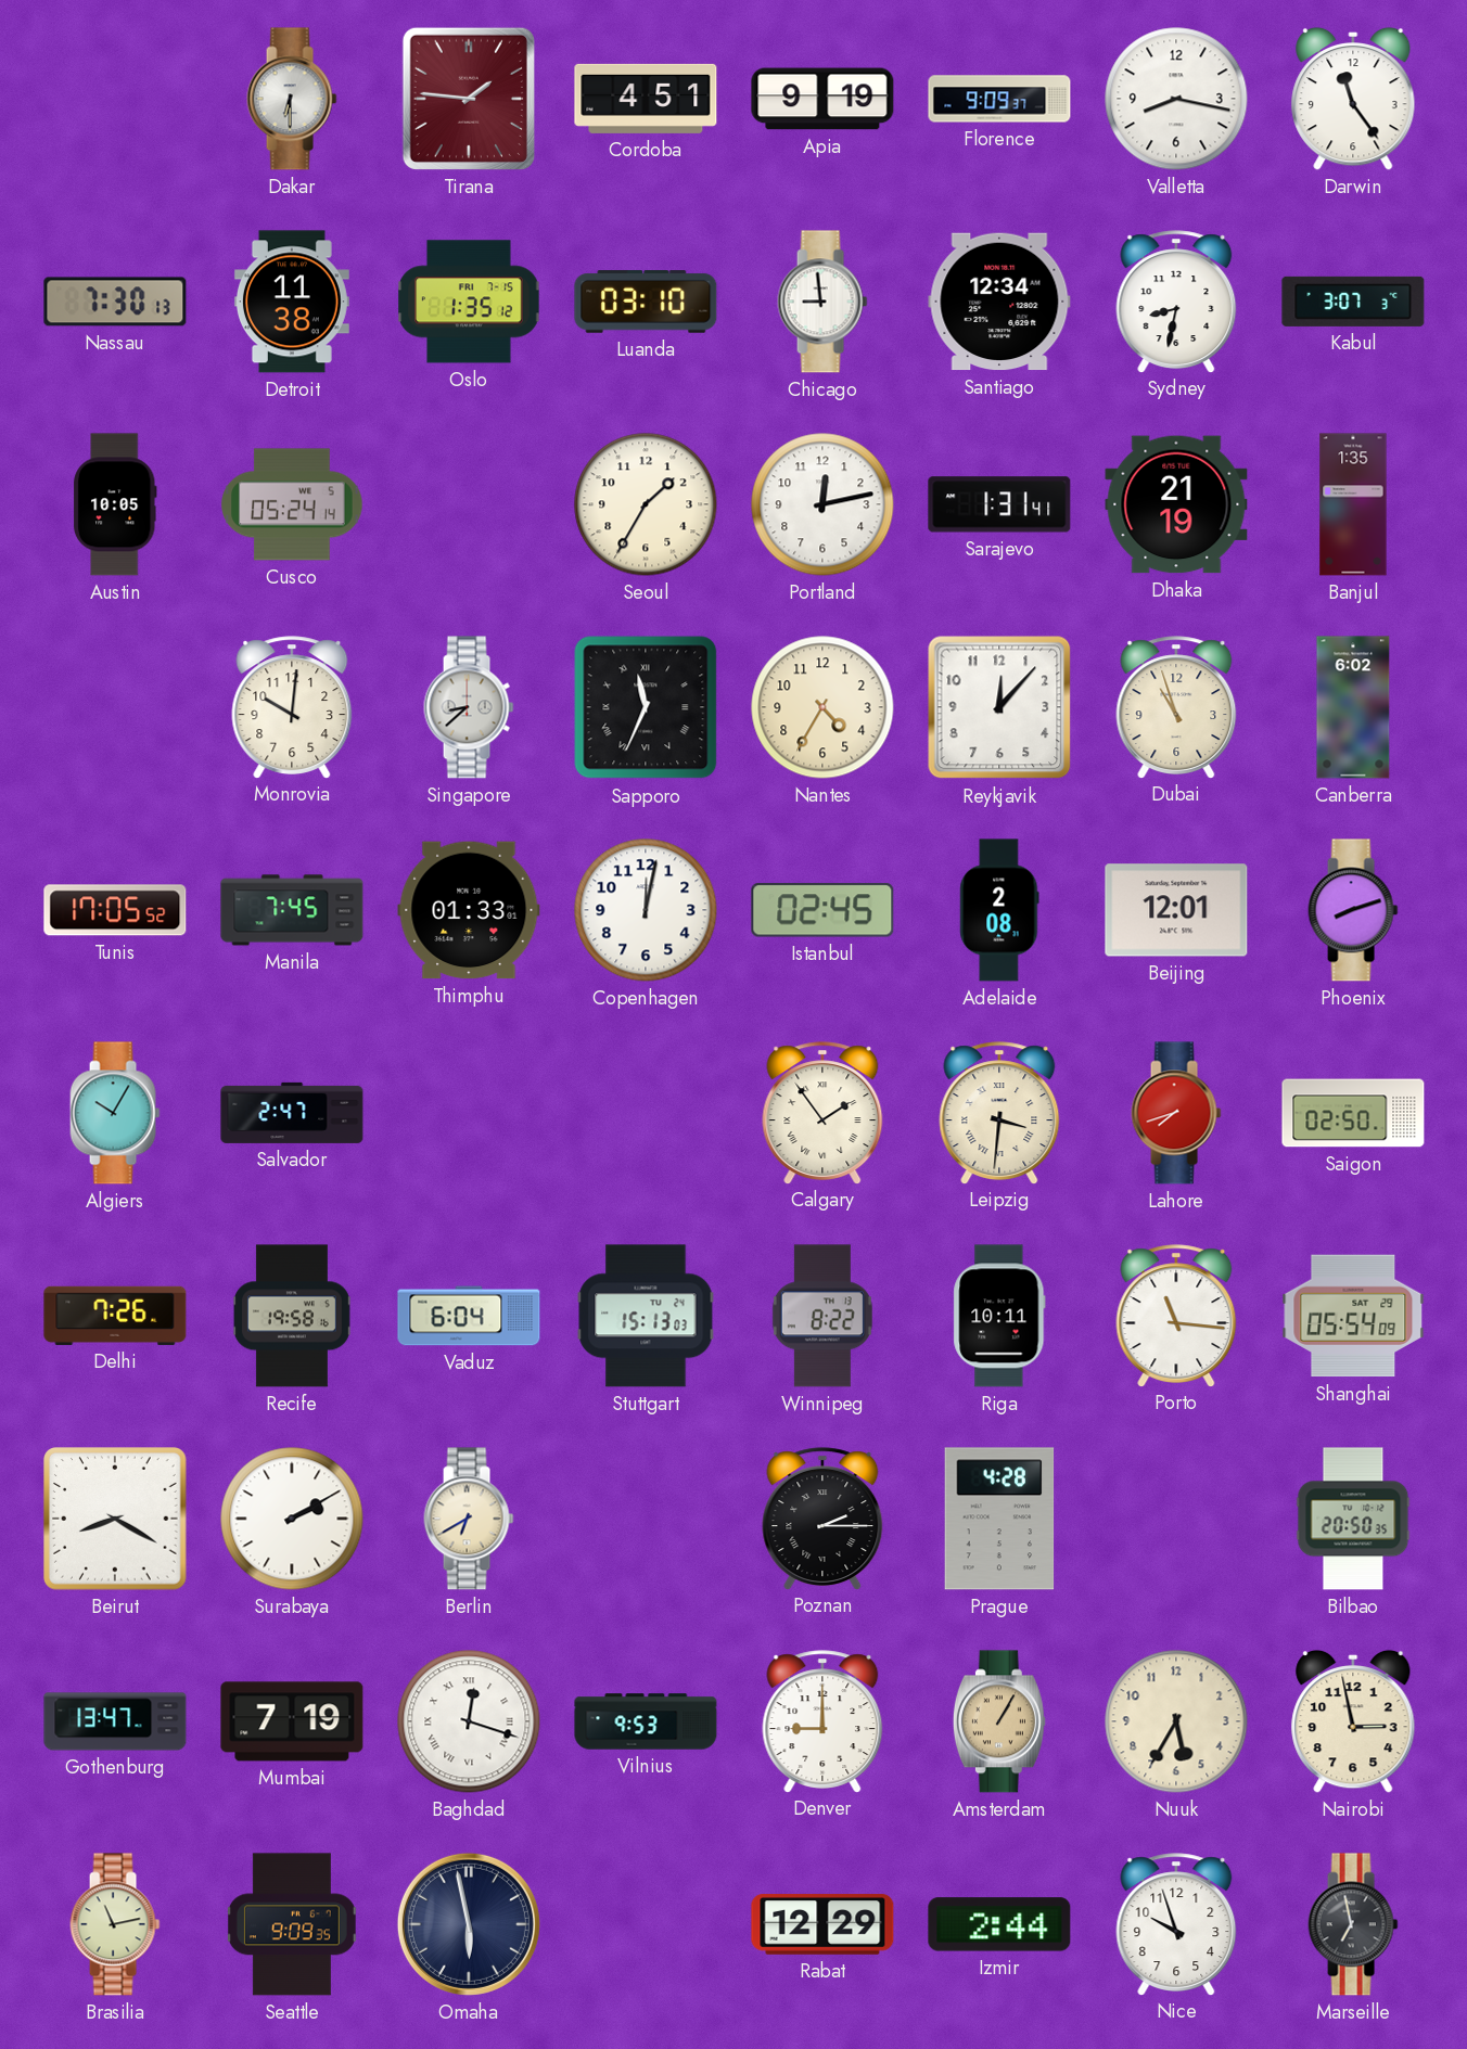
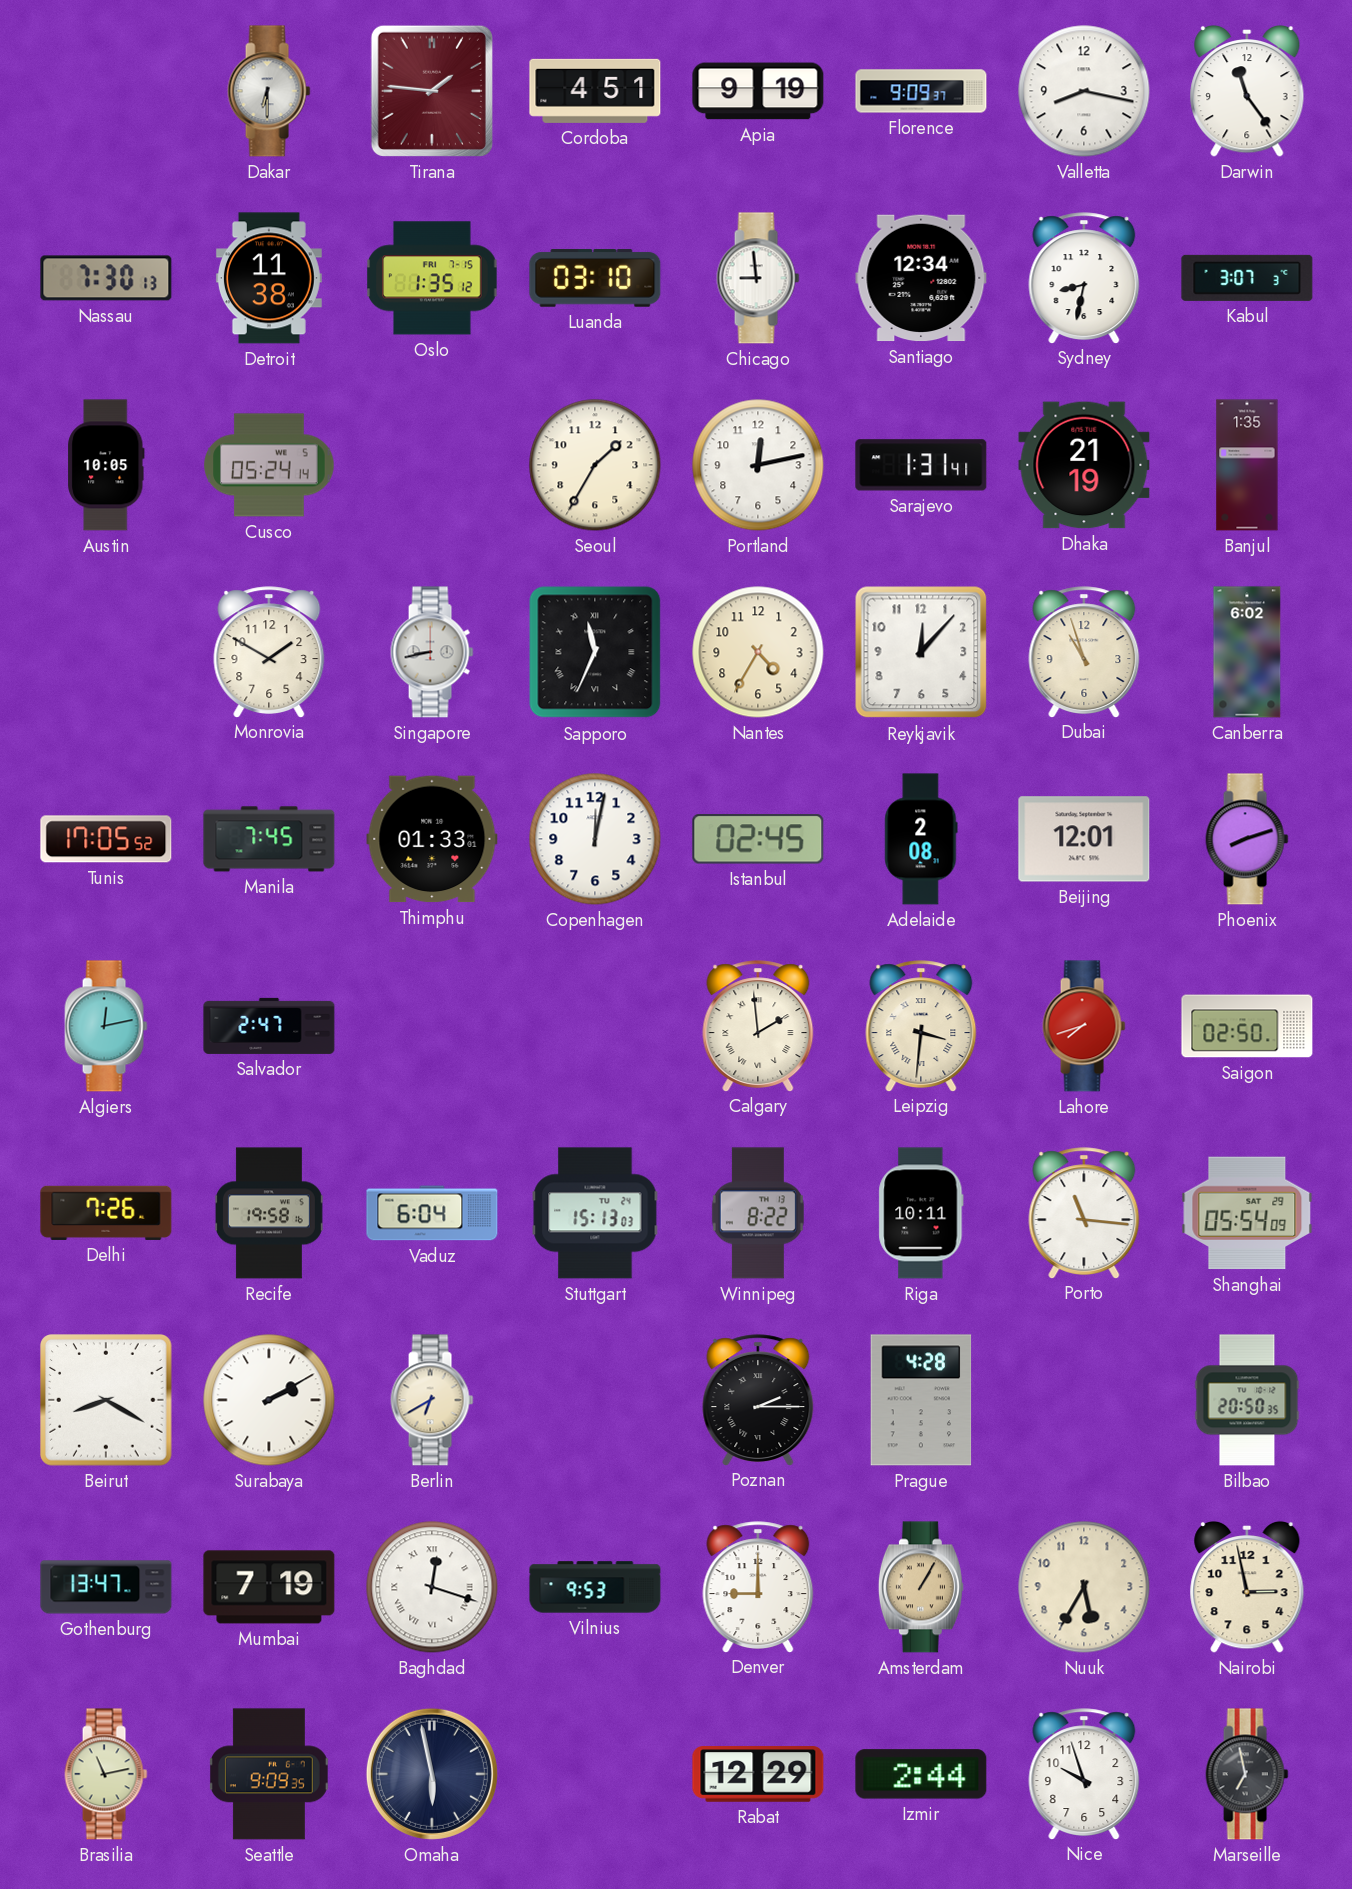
Monrovia: 10:01 -> 1:50 (269, 652)
Singapore: 8:38 -> 8:43 (432, 652)
Algiers: 10:05 -> 12:13 (106, 1026)
Calgary: 1:54 -> 1:59 (758, 1026)
